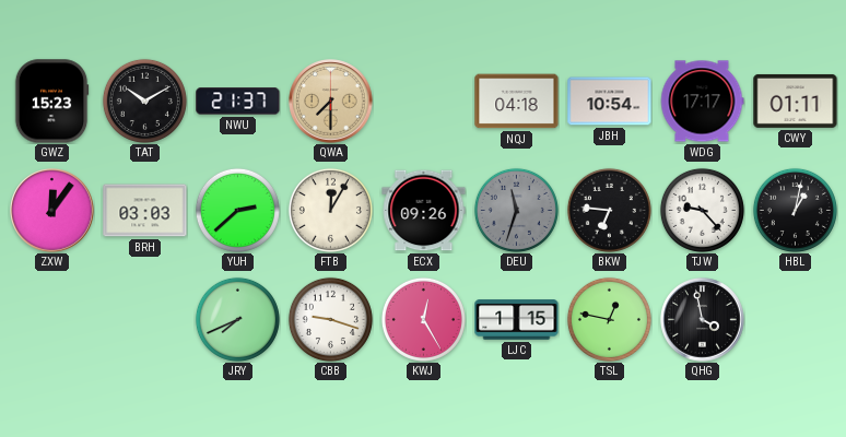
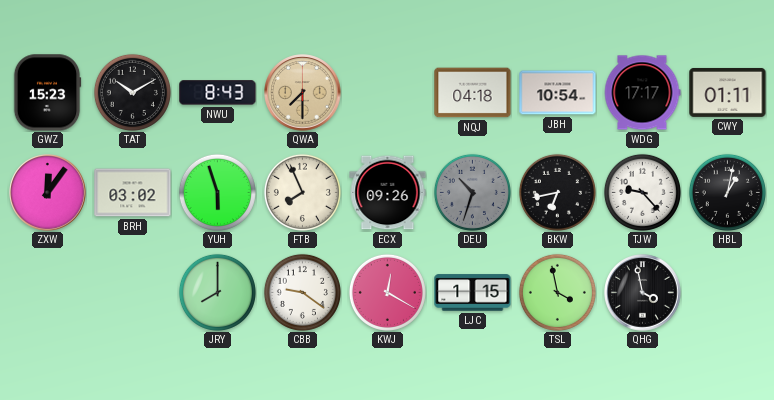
NWU: 21:37 -> 8:43 (218, 93)
BRH: 03:03 -> 03:02 (133, 193)
YUH: 2:38 -> 5:57 (217, 192)
FTB: 12:05 -> 7:56 (302, 192)
DEU: 11:33 -> 10:33 (472, 192)
BKW: 6:46 -> 6:43 (557, 192)
JRY: 7:41 -> 8:00 (217, 292)
CBB: 9:18 -> 9:21 (302, 292)
KWJ: 12:25 -> 12:20 (387, 292)
TSL: 12:47 -> 3:58 (557, 292)
